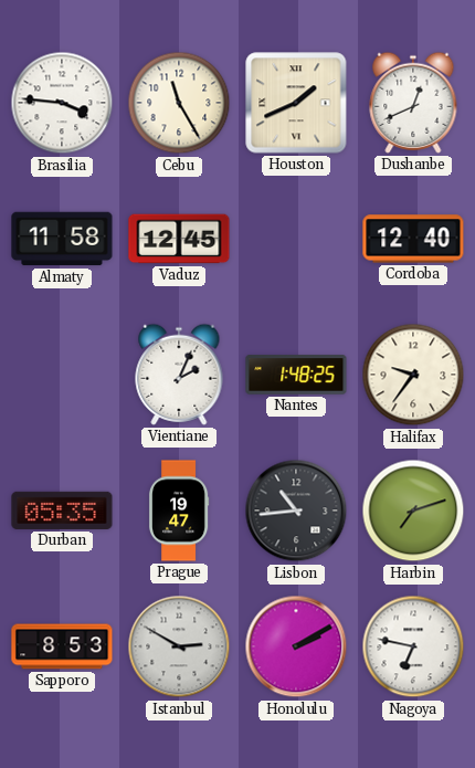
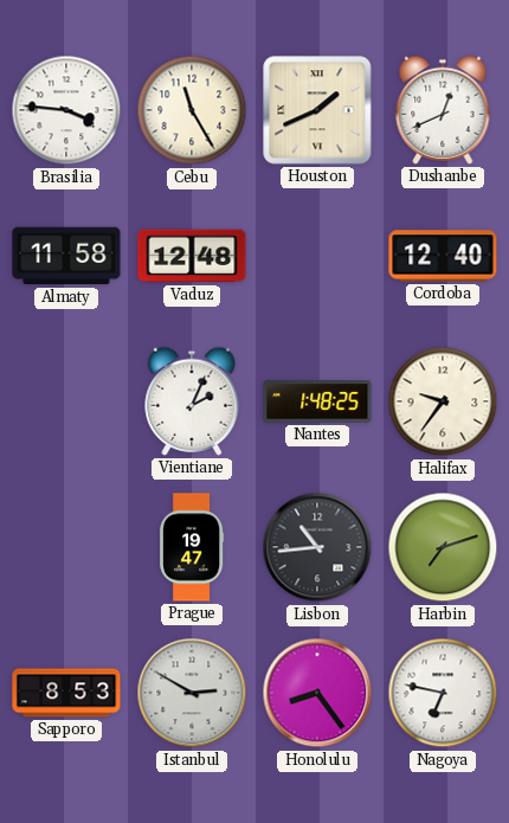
Vaduz: 12:45 -> 12:48 (192, 256)
Durban: 05:35 -> none (62, 511)
Honolulu: 2:10 -> 8:24 (317, 693)
